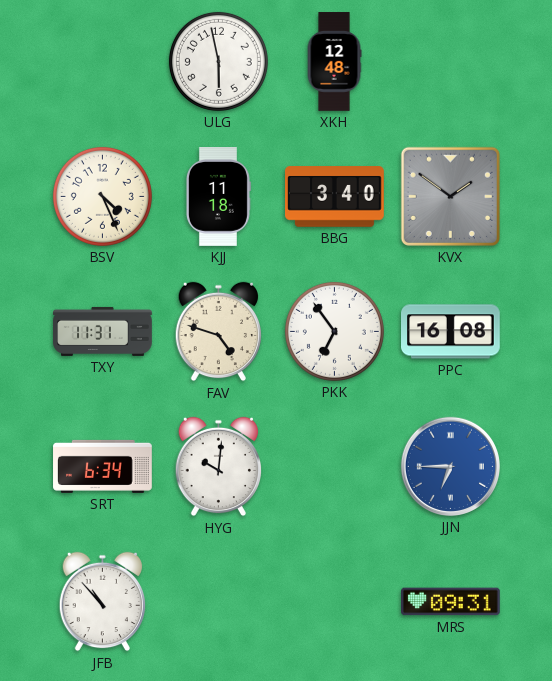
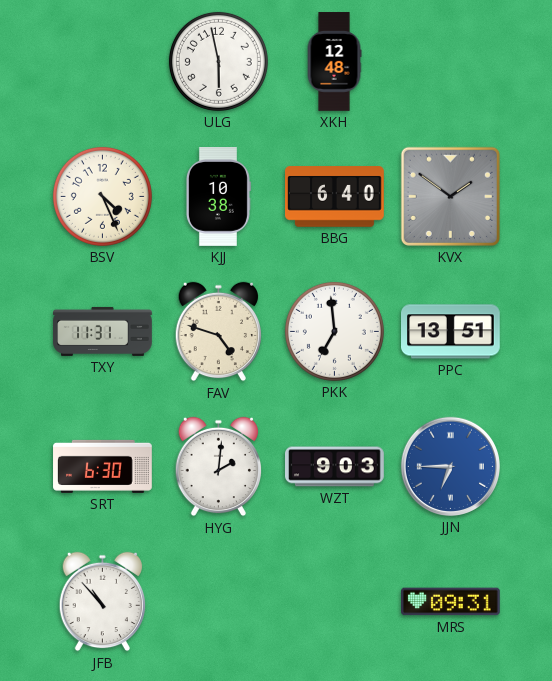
KJJ: 11:18 -> 10:38 (218, 197)
BBG: 3:40 -> 6:40 (335, 197)
PKK: 6:54 -> 6:59 (334, 331)
PPC: 16:08 -> 13:51 (451, 332)
SRT: 6:34 -> 6:30 (103, 466)
HYG: 10:01 -> 2:01 (218, 467)
WZT: none -> 9:03 (335, 467)
